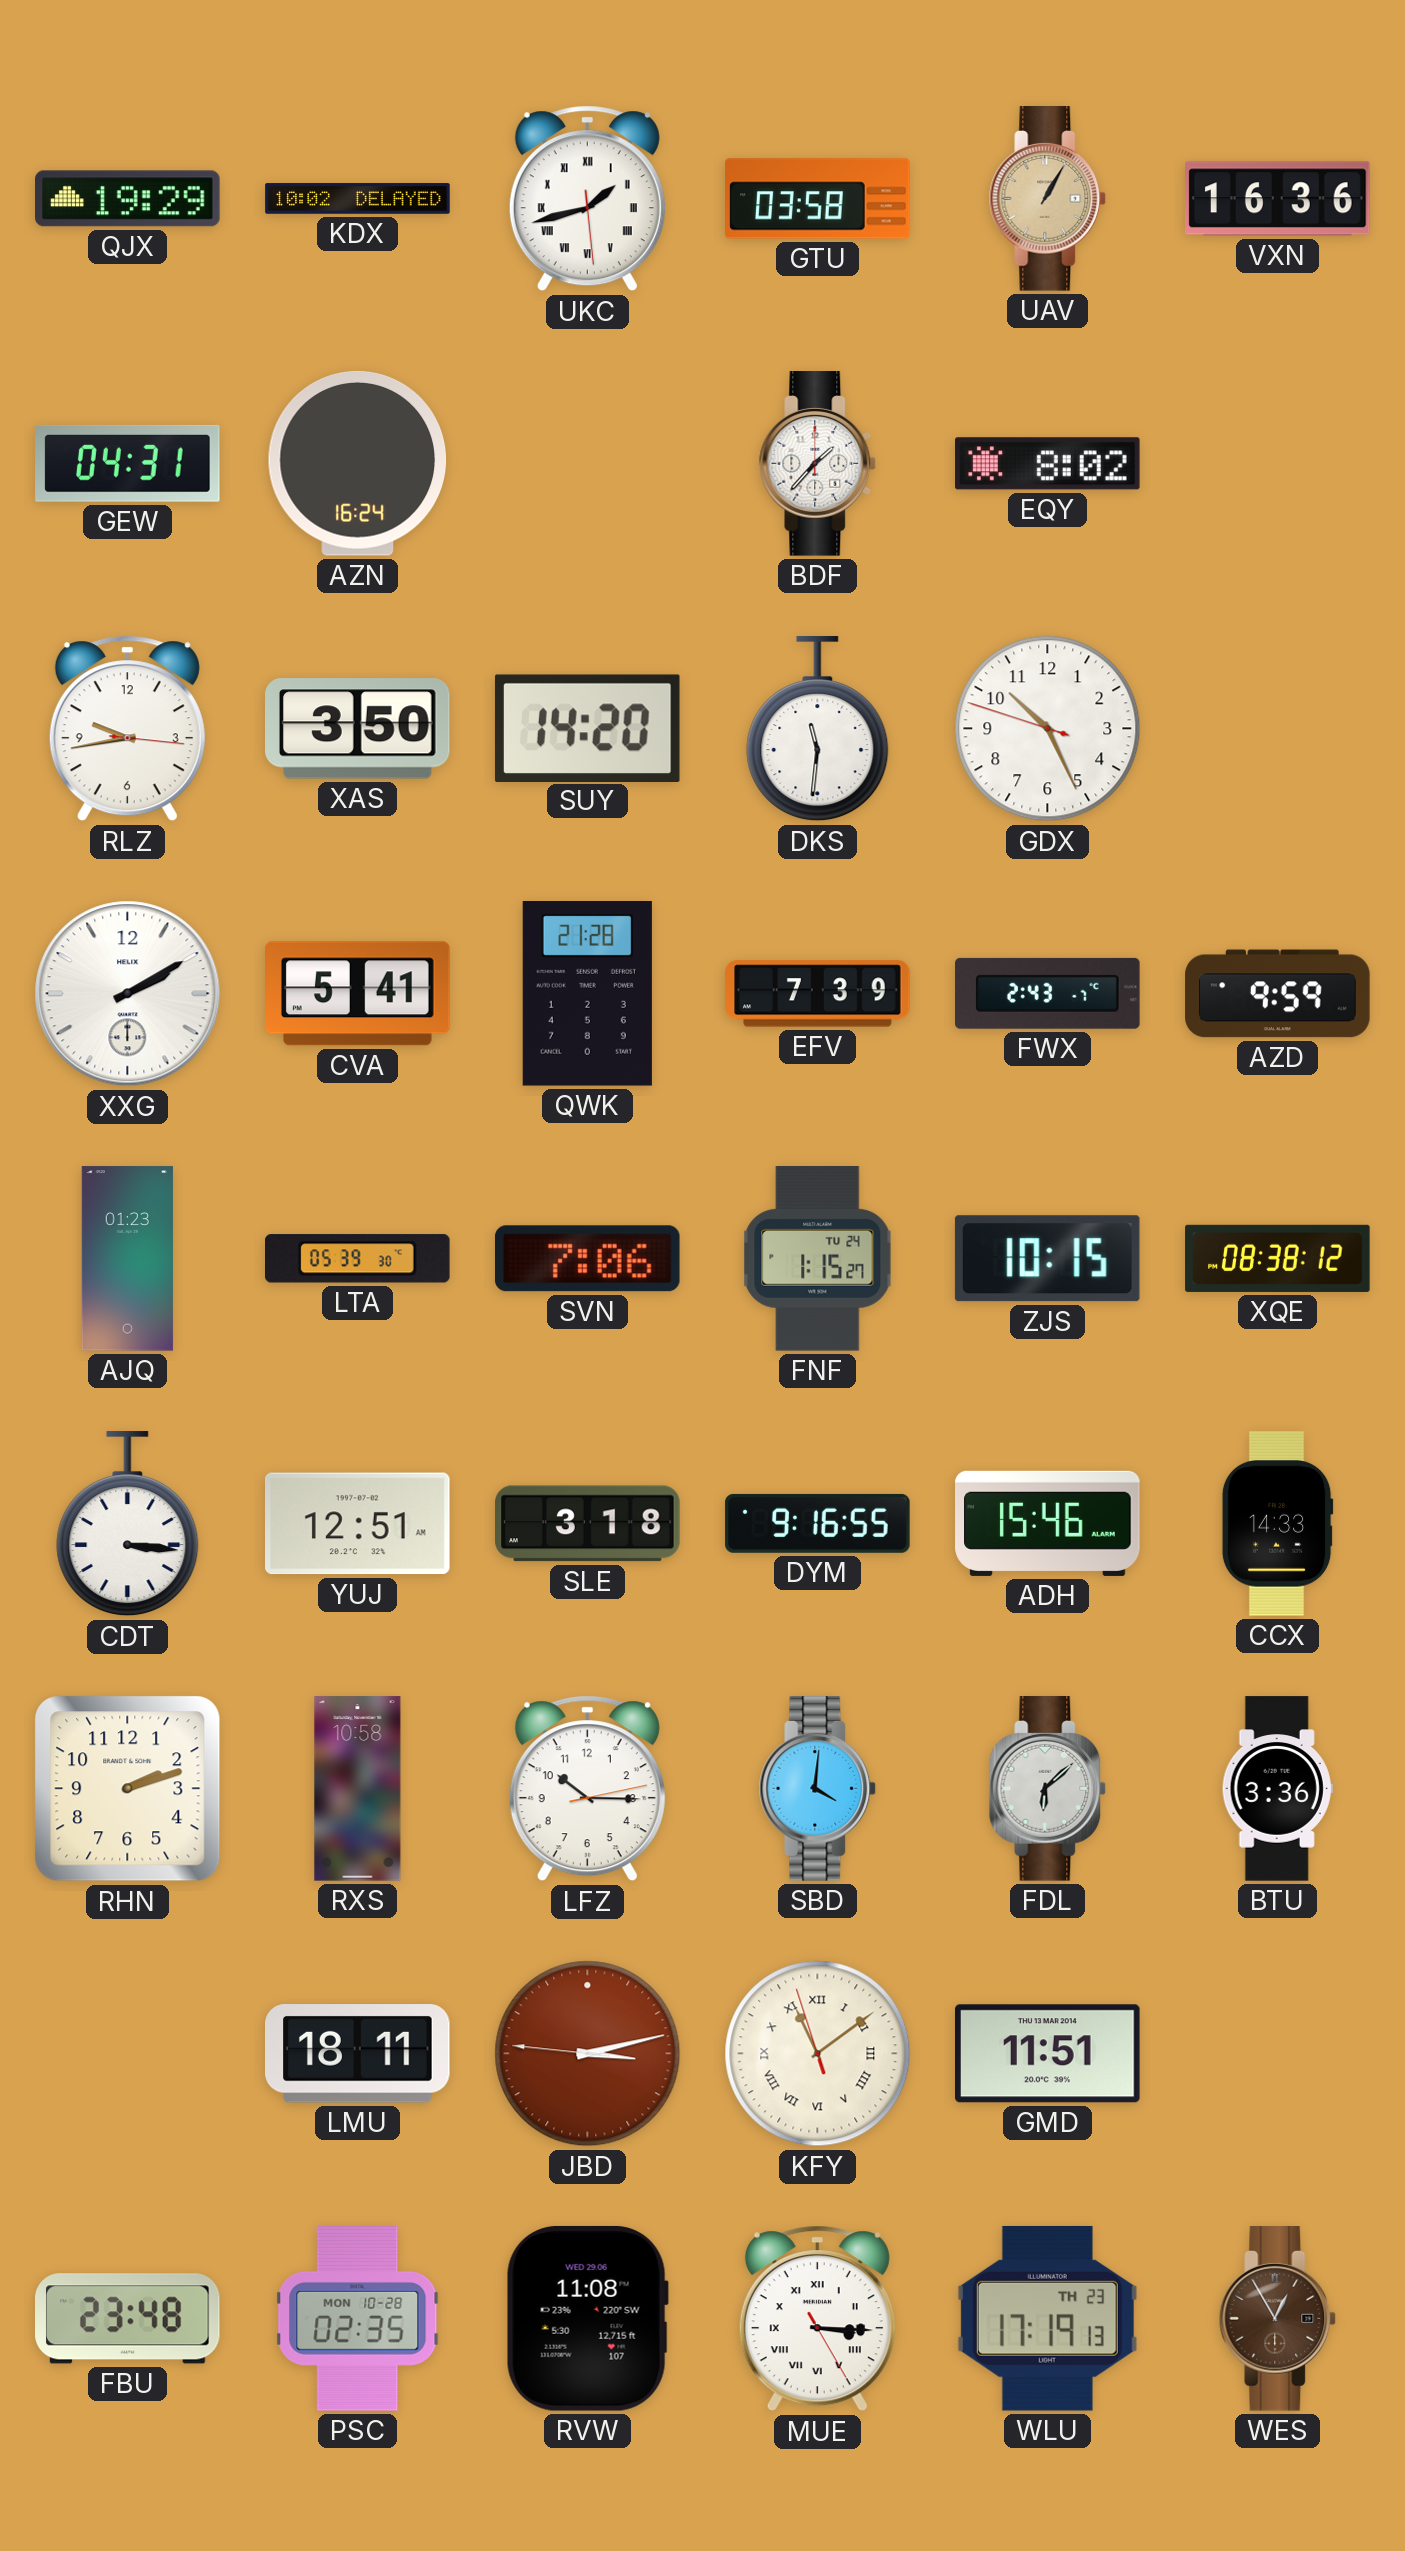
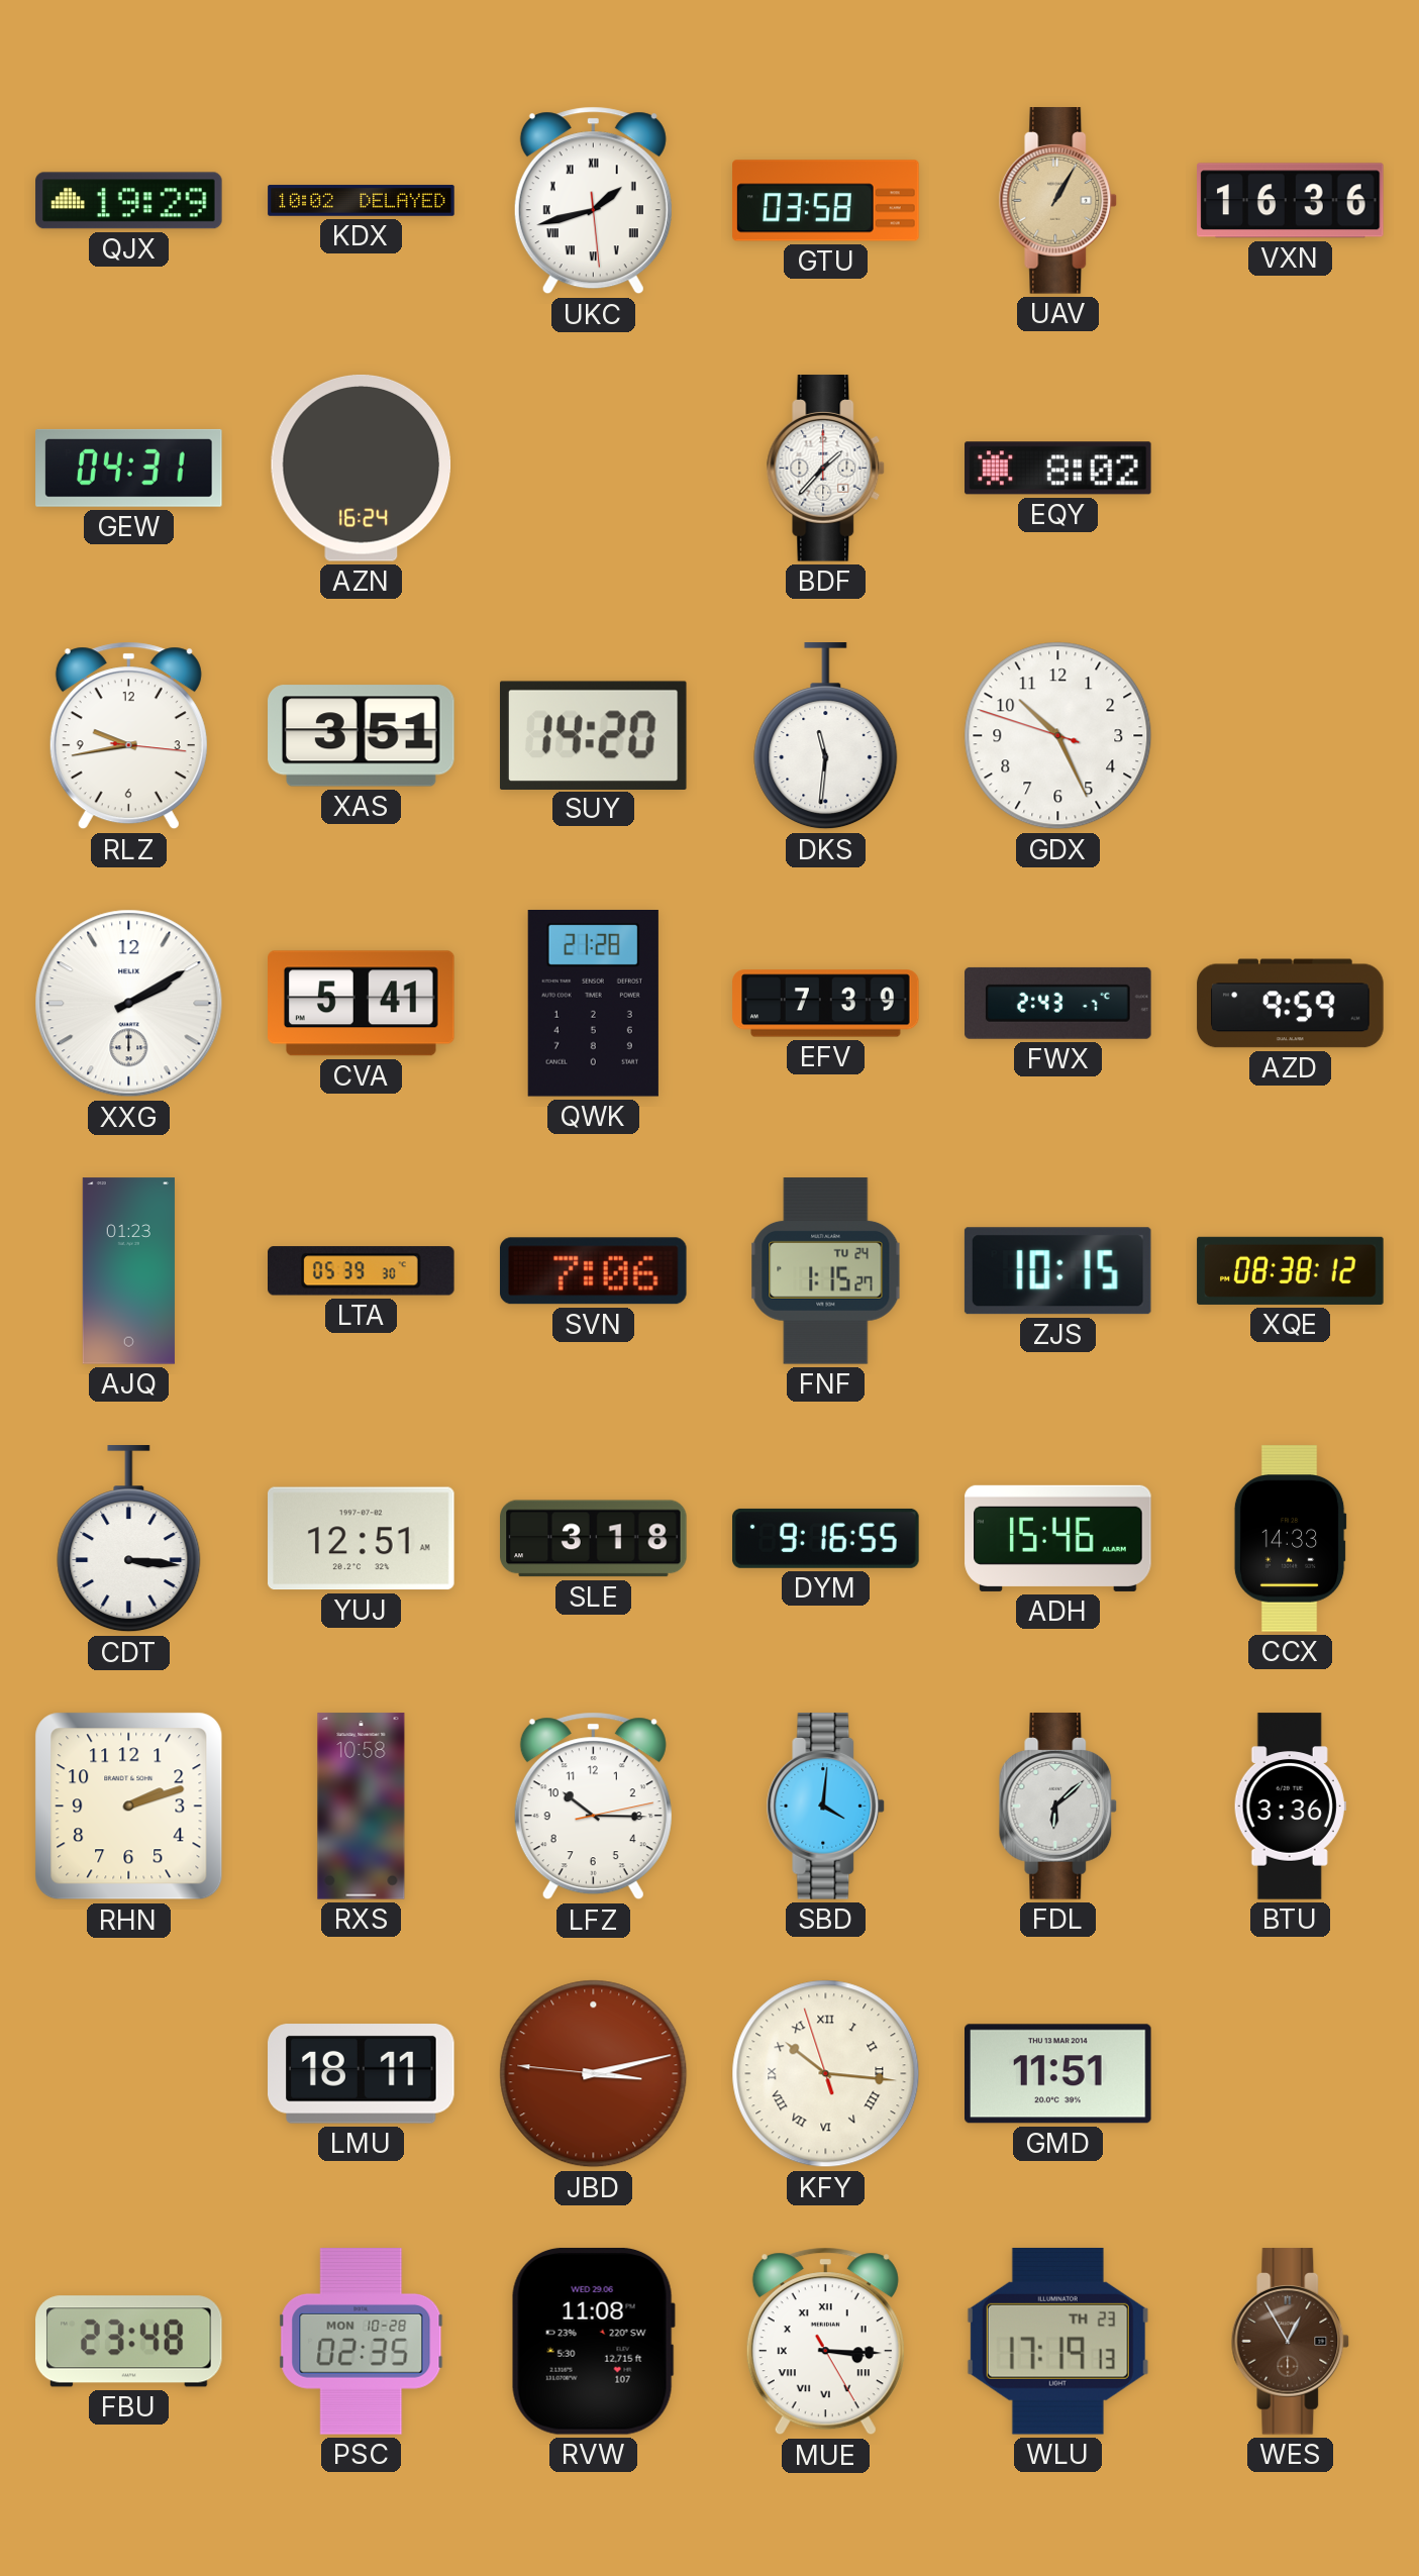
XAS: 3:50 -> 3:51 (362, 736)
KFY: 11:08 -> 10:15 (826, 2074)
